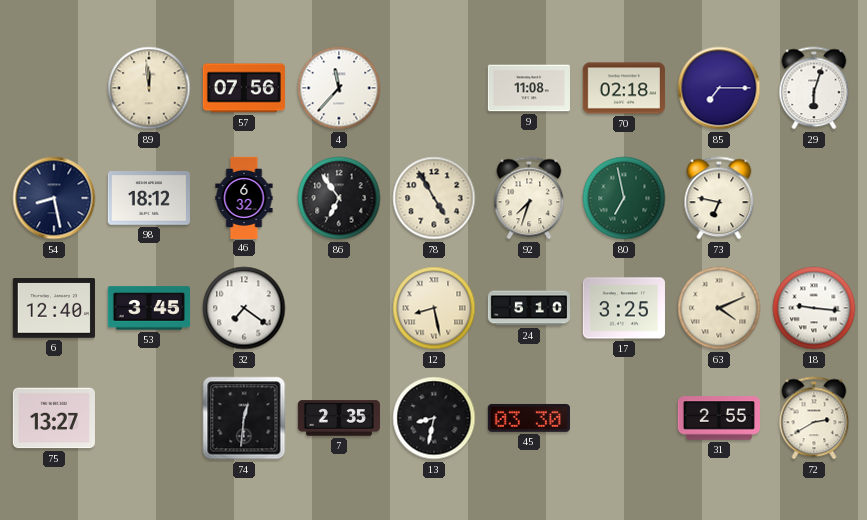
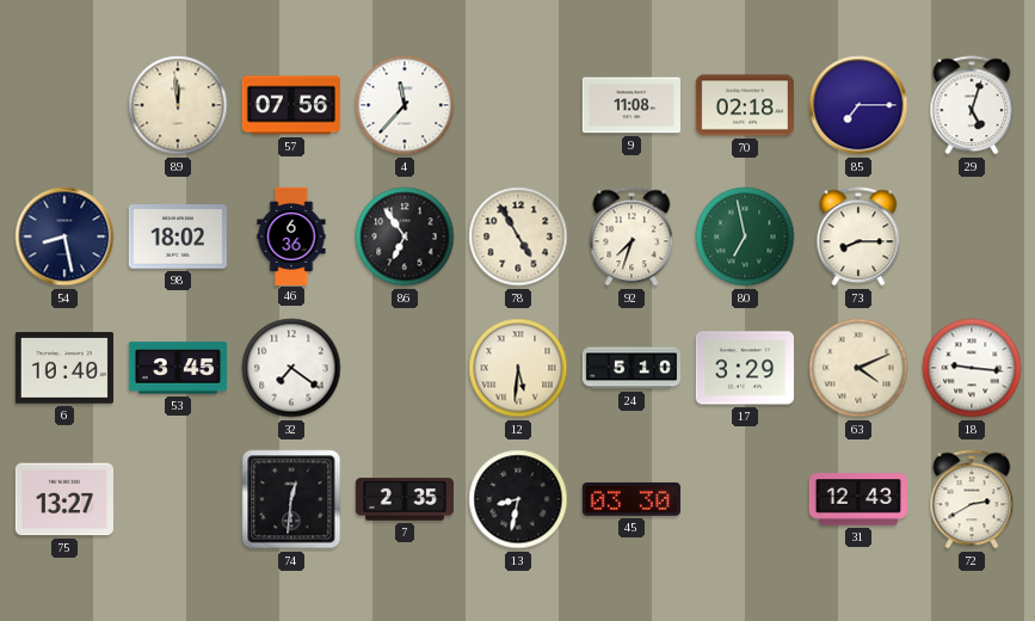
29: 6:03 -> 5:03 (972, 105)
98: 18:12 -> 18:02 (178, 236)
46: 6:32 -> 6:36 (291, 235)
73: 6:47 -> 8:15 (858, 236)
6: 12:40 -> 10:40 (64, 368)
12: 8:28 -> 5:31 (518, 368)
17: 3:25 -> 3:29 (745, 368)
31: 2:55 -> 12:43 (858, 499)
